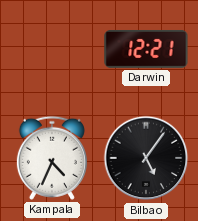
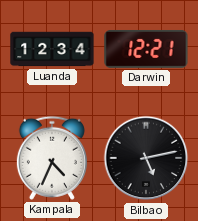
Luanda: none -> 12:34 (52, 49)
Bilbao: 5:06 -> 5:13 (146, 158)
